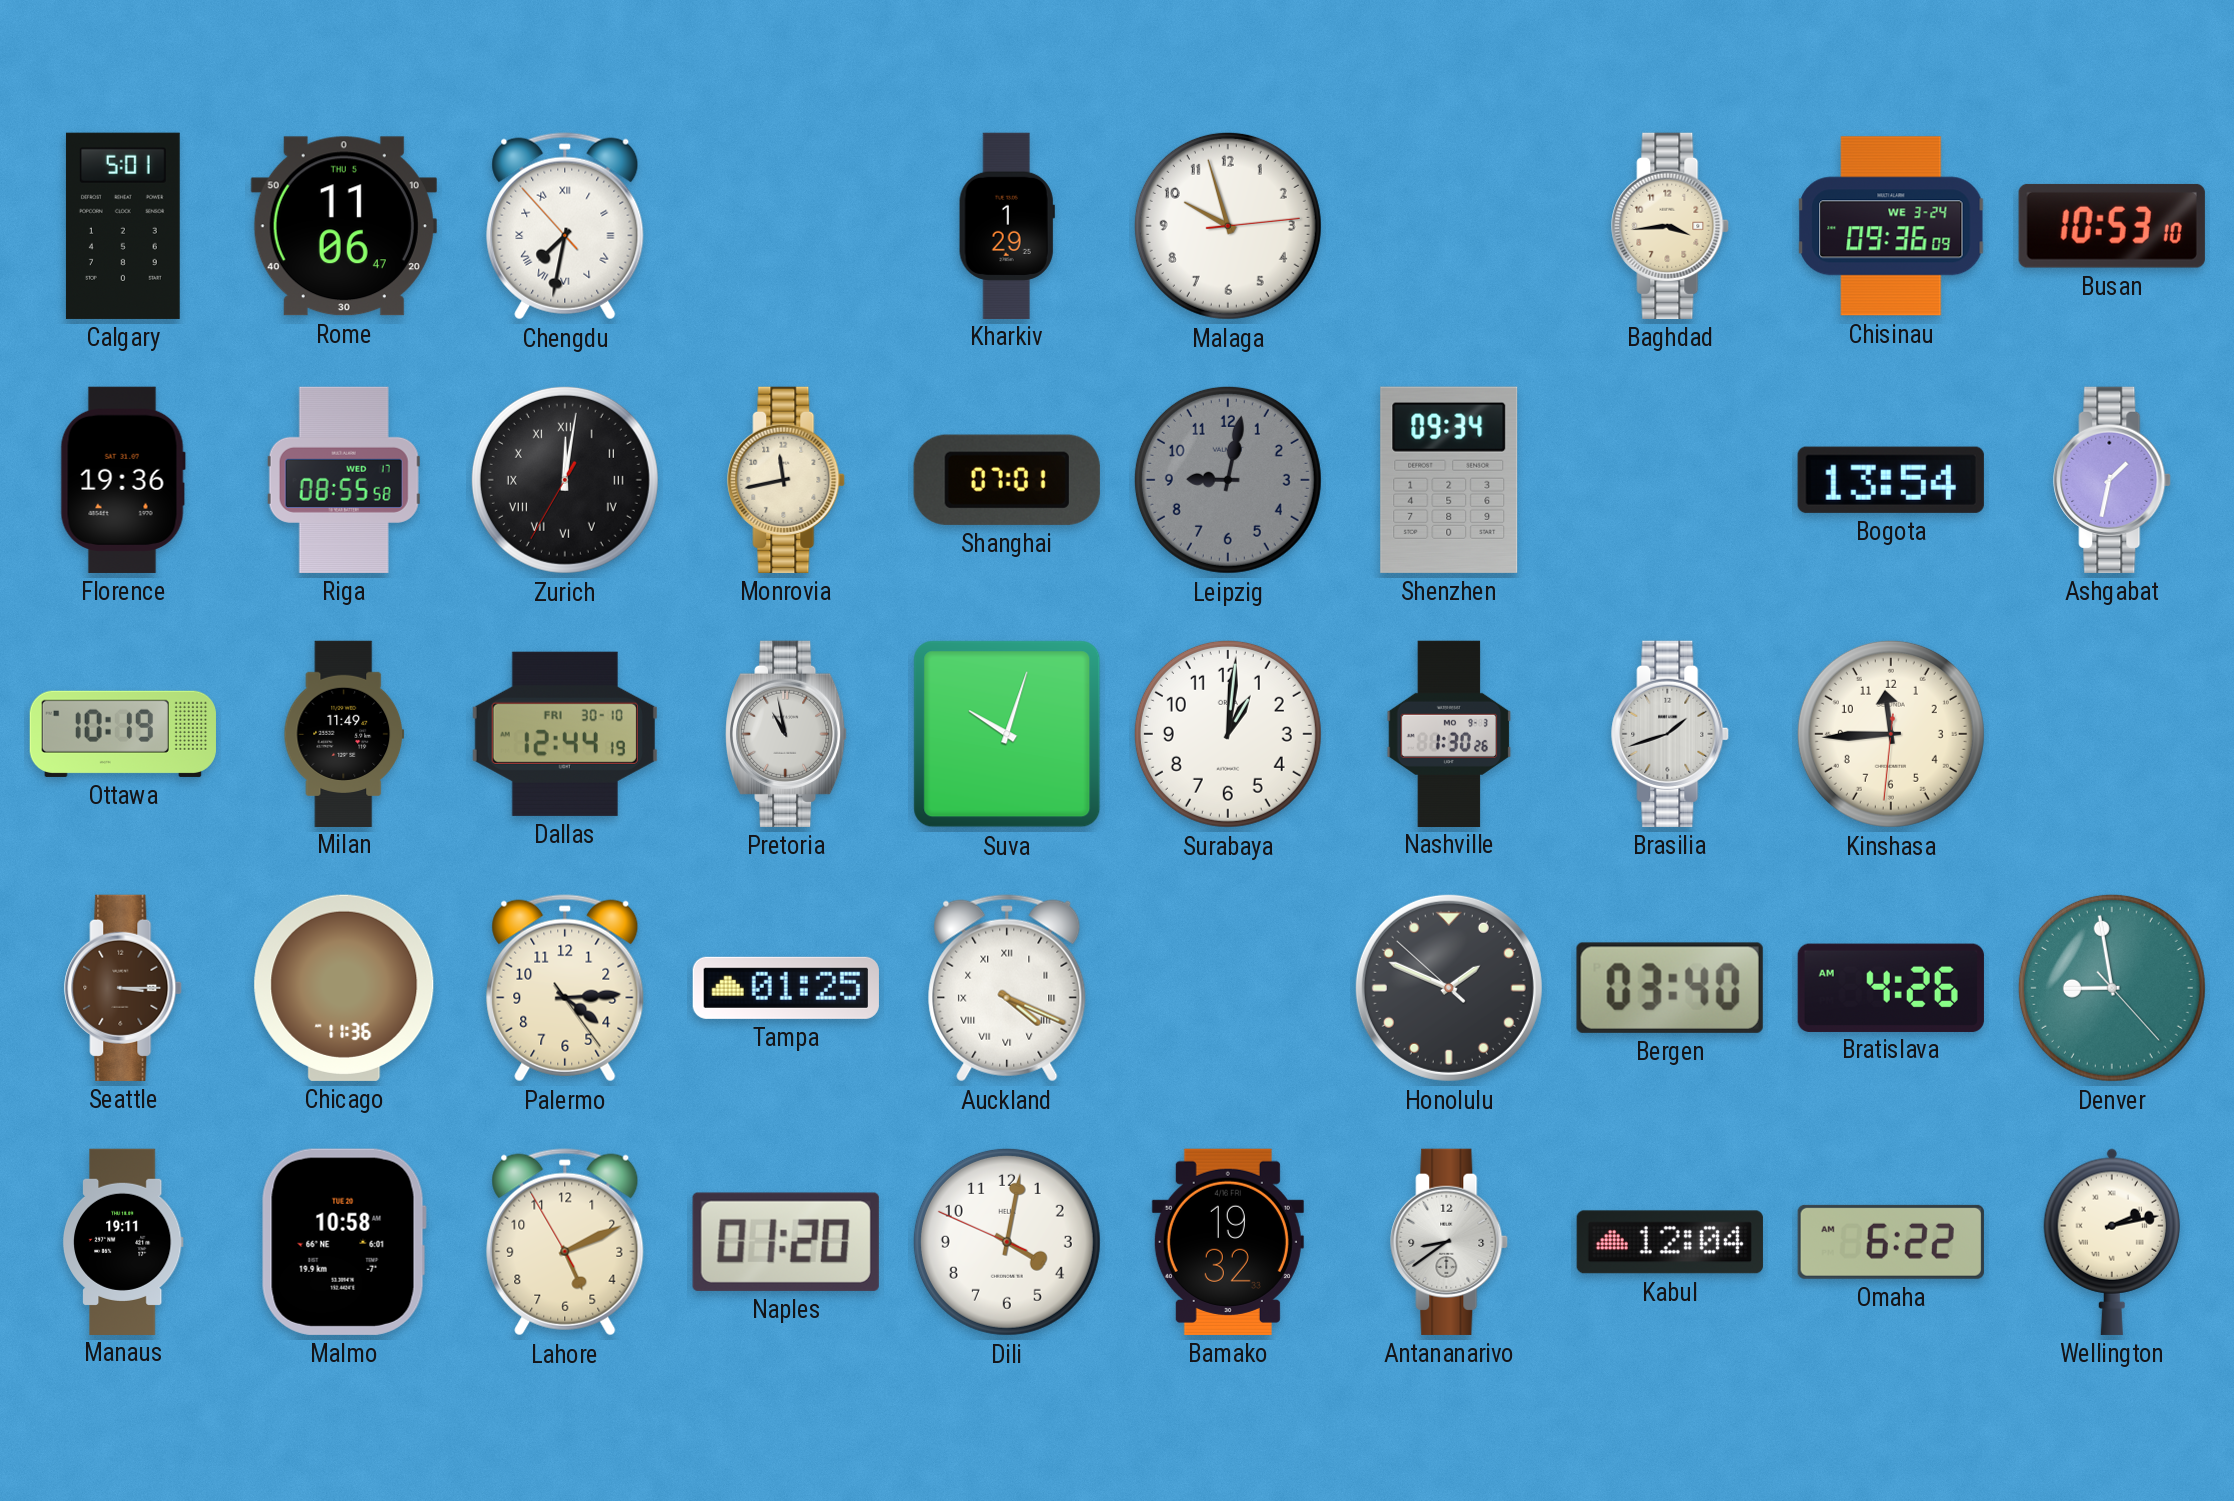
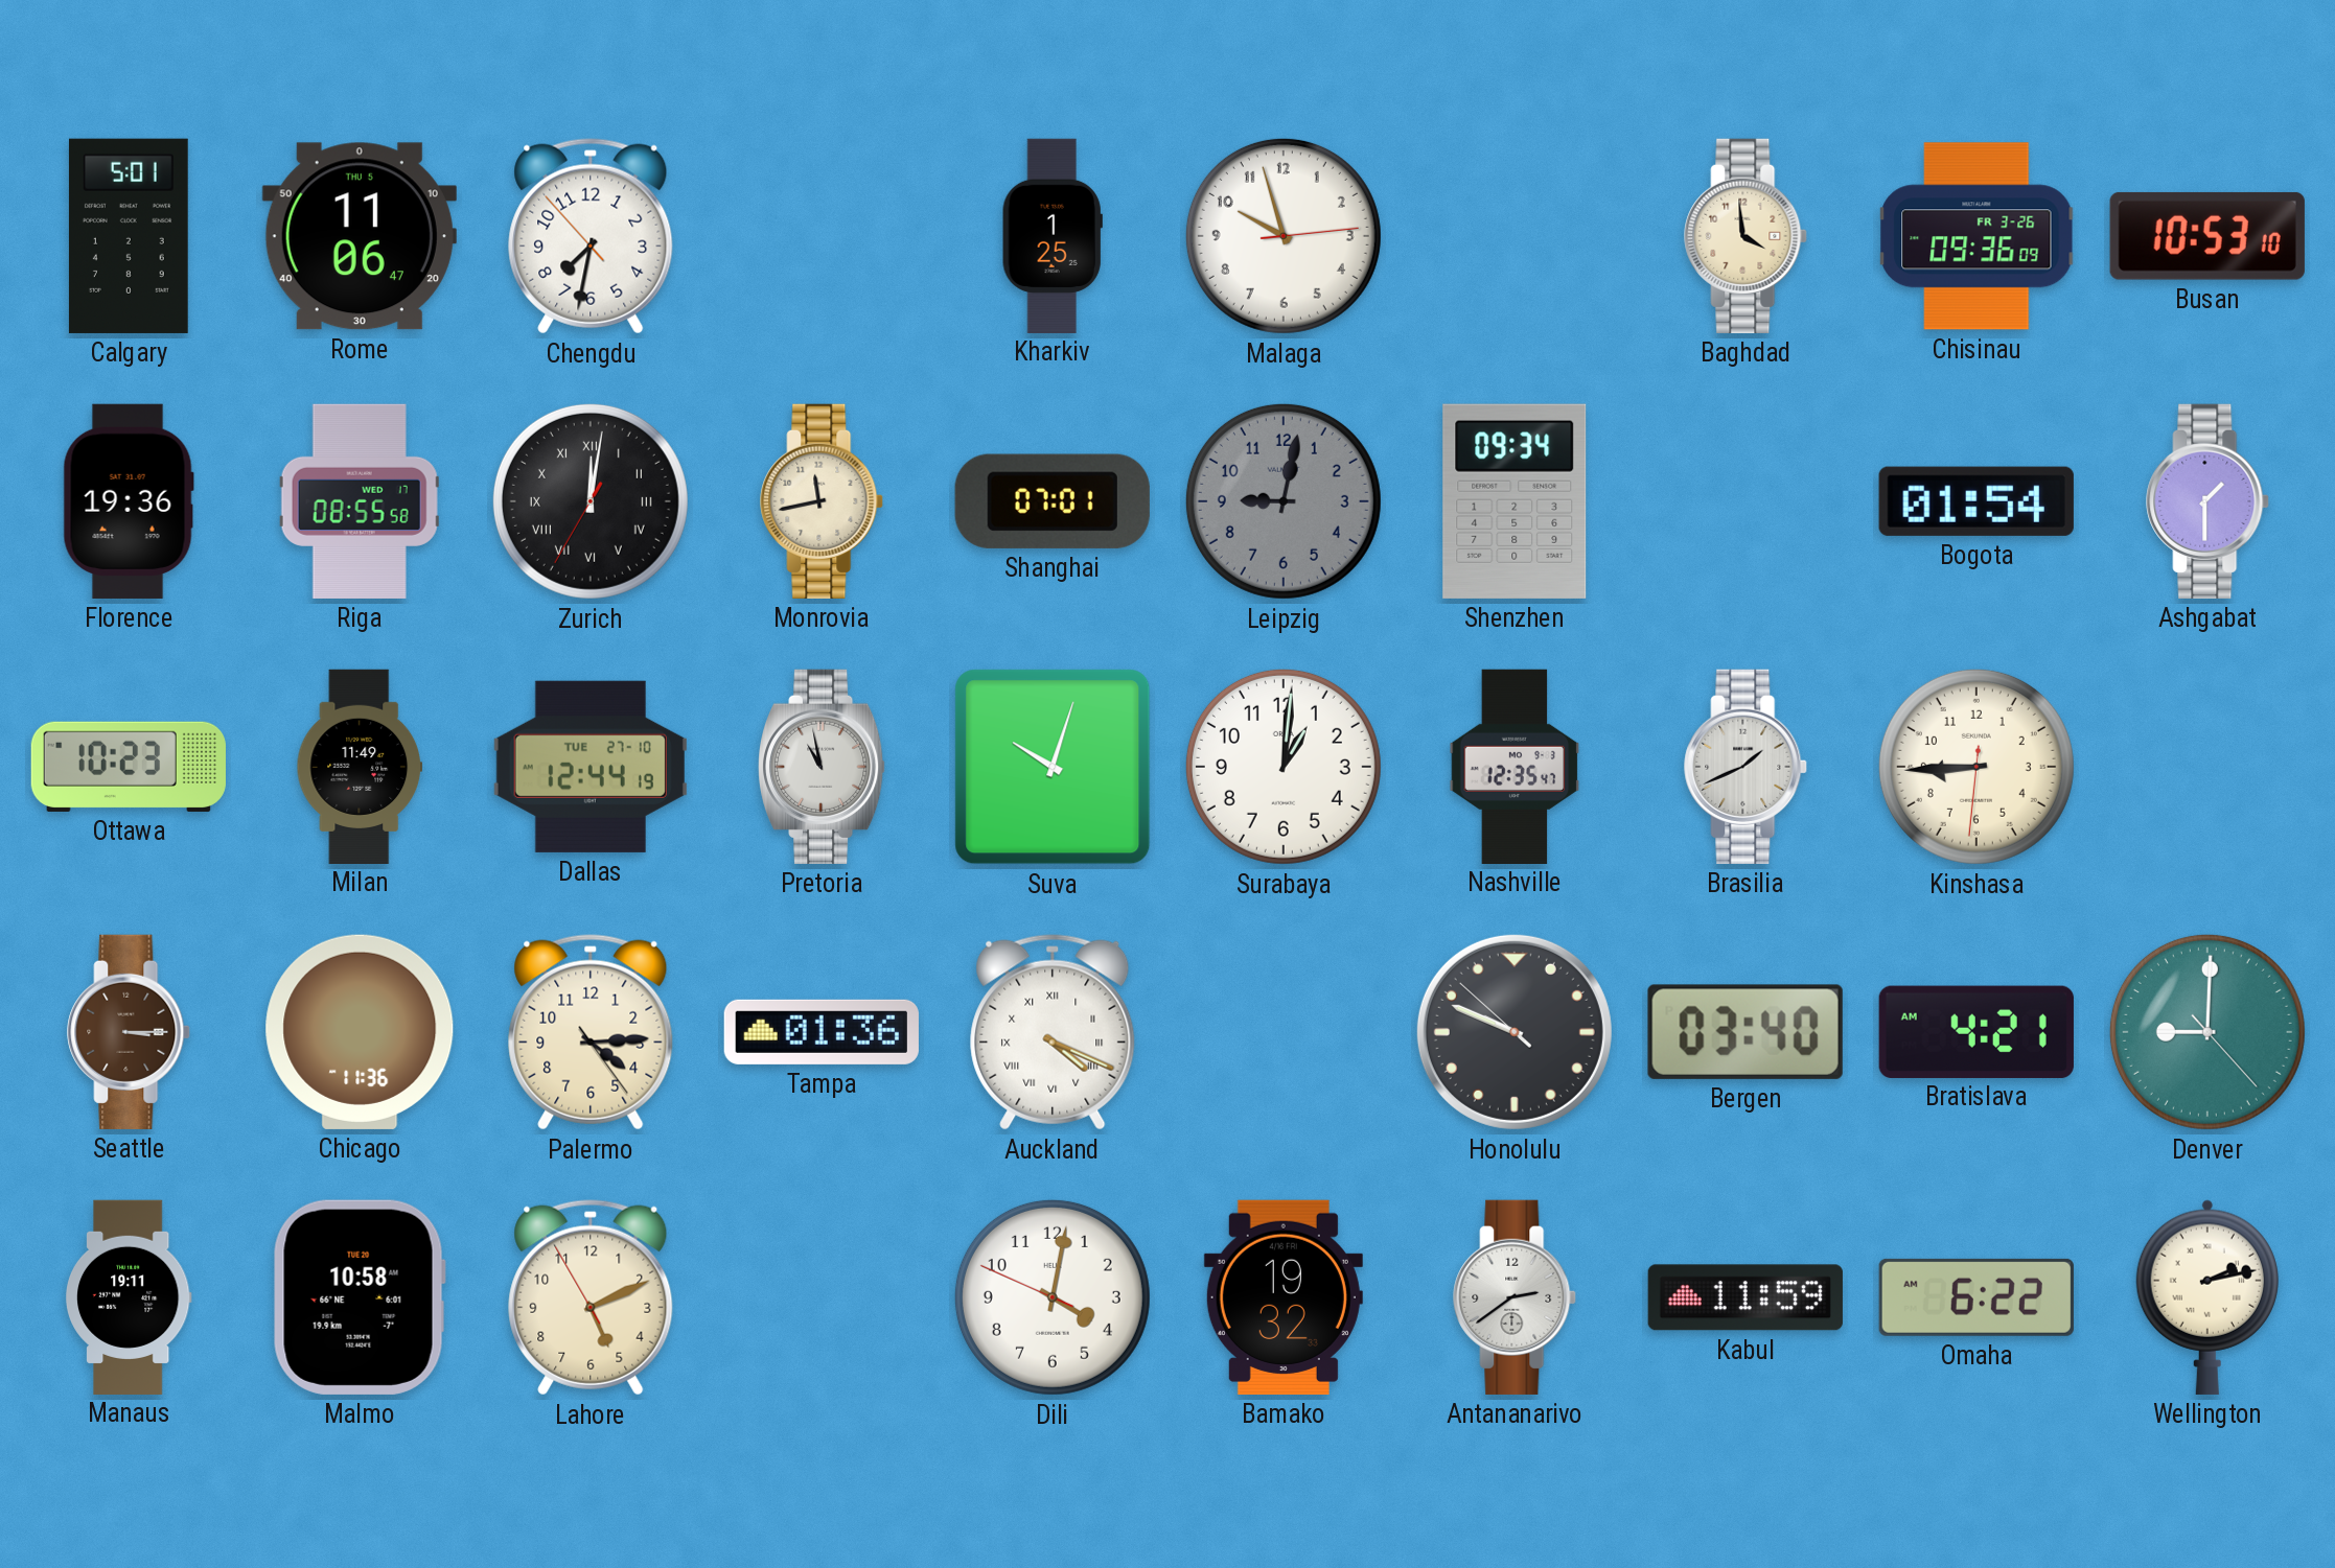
Chengdu numerals: Roman -> Arabic (591, 236)
Kharkiv: 1:29 -> 1:25 (1053, 235)
Baghdad: 3:44 -> 3:59 (1747, 236)
Chisinau date: WE 3-24 -> FR 3-26 (1976, 236)
Bogota: 13:54 -> 01:54 (1976, 501)
Ashgabat: 1:32 -> 1:30 (2209, 501)
Ottawa: 10:19 -> 10:23 (129, 767)
Dallas date: FRI 30-10 -> TUE 27-10 (591, 767)
Nashville: 1:30 -> 12:35 (1515, 766)
Brasilia: 1:42 -> 1:41 (1747, 767)
Kinshasa: 11:44 -> 8:44 (1976, 767)
Tampa: 01:25 -> 01:36 (822, 1032)
Honolulu: 1:48 -> 9:48 (1515, 1032)
Bratislava: 4:26 -> 4:21 (1976, 1031)
Denver: 8:58 -> 9:00 (2207, 1032)
Naples: 01:20 -> none (786, 1242)
Antananarivo: 8:39 -> 2:39 (1516, 1297)
Kabul: 12:04 -> 11:59 (1746, 1297)
